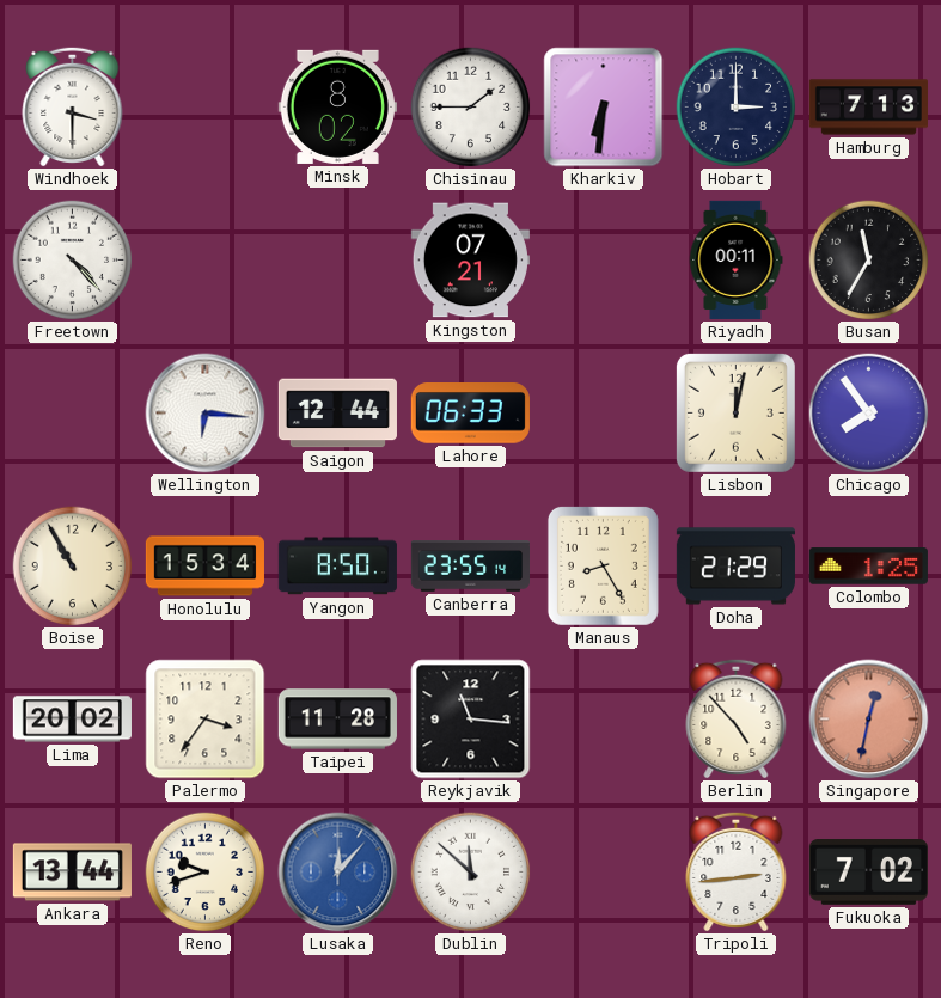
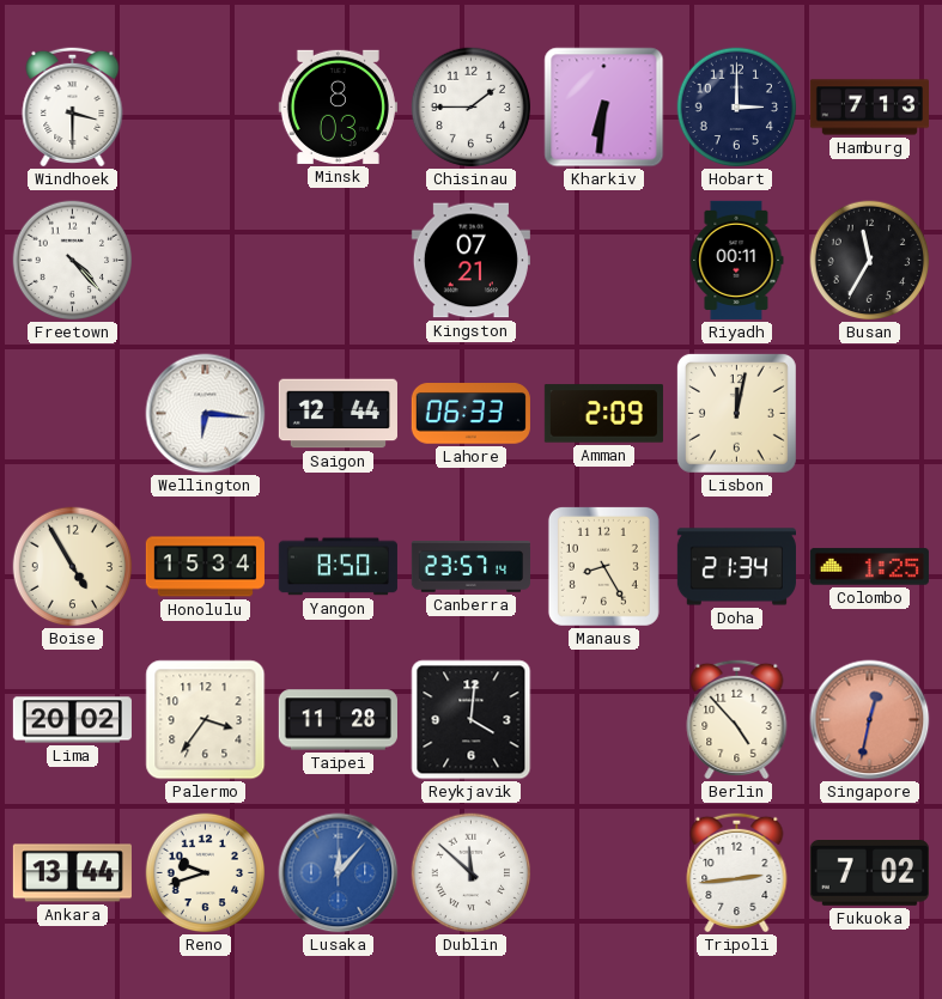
Minsk: 8:02 -> 8:03 (338, 106)
Amman: none -> 2:09 (603, 414)
Chicago: 7:54 -> none (869, 414)
Boise: 10:55 -> 4:55 (73, 567)
Canberra: 23:55 -> 23:57 (470, 567)
Doha: 21:29 -> 21:34 (736, 567)
Reykjavik: 11:16 -> 4:01 (472, 720)
